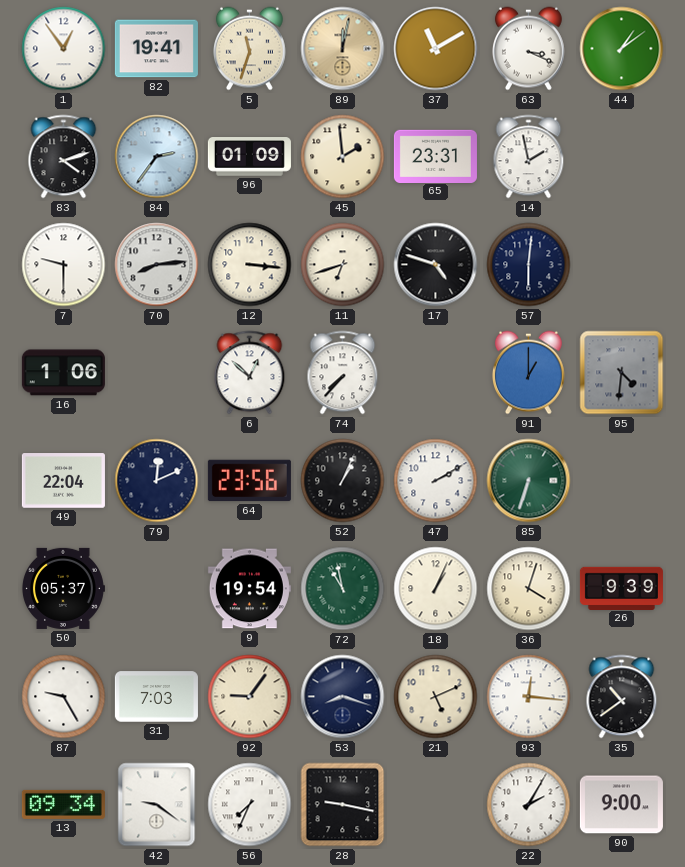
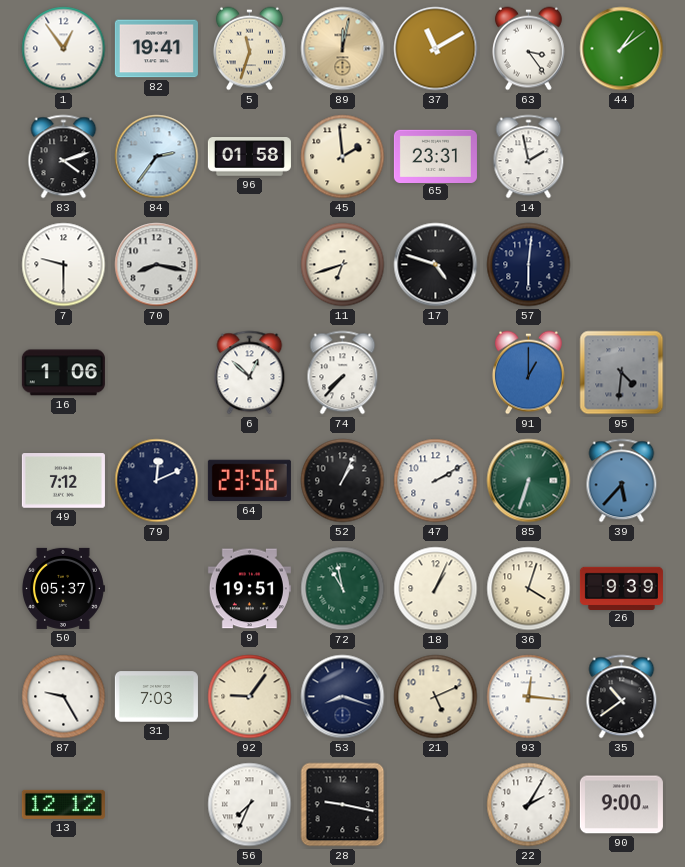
63: 3:19 -> 3:24 (528, 49)
96: 01:09 -> 01:58 (249, 157)
70: 8:14 -> 8:17 (157, 265)
12: 3:16 -> none (250, 265)
49: 22:04 -> 7:12 (63, 481)
39: none -> 5:37 (622, 481)
9: 19:54 -> 19:51 (249, 589)
13: 09:34 -> 12:12 (63, 804)
42: 9:21 -> none (157, 805)
